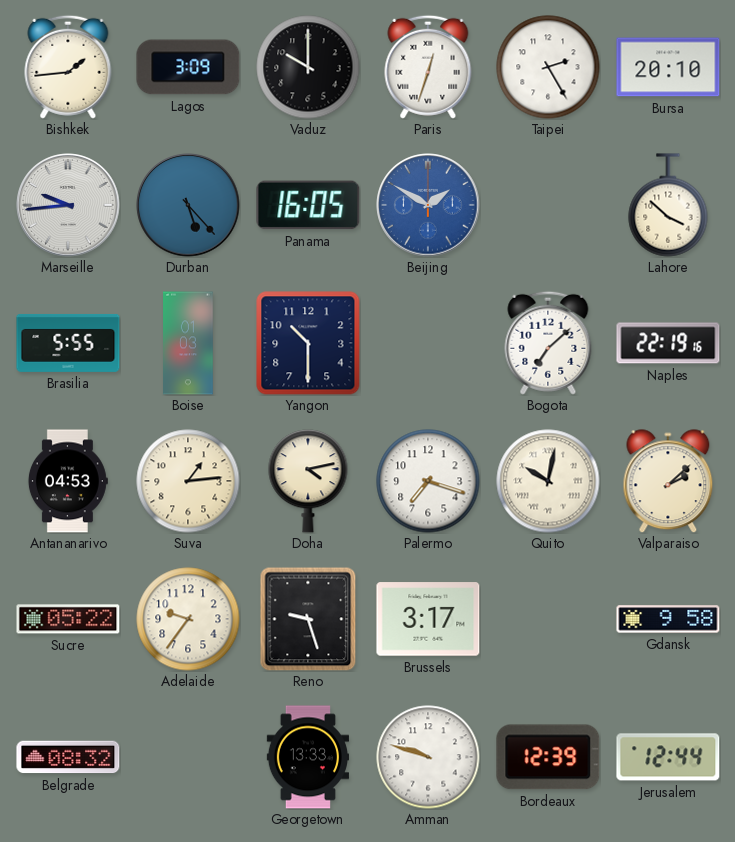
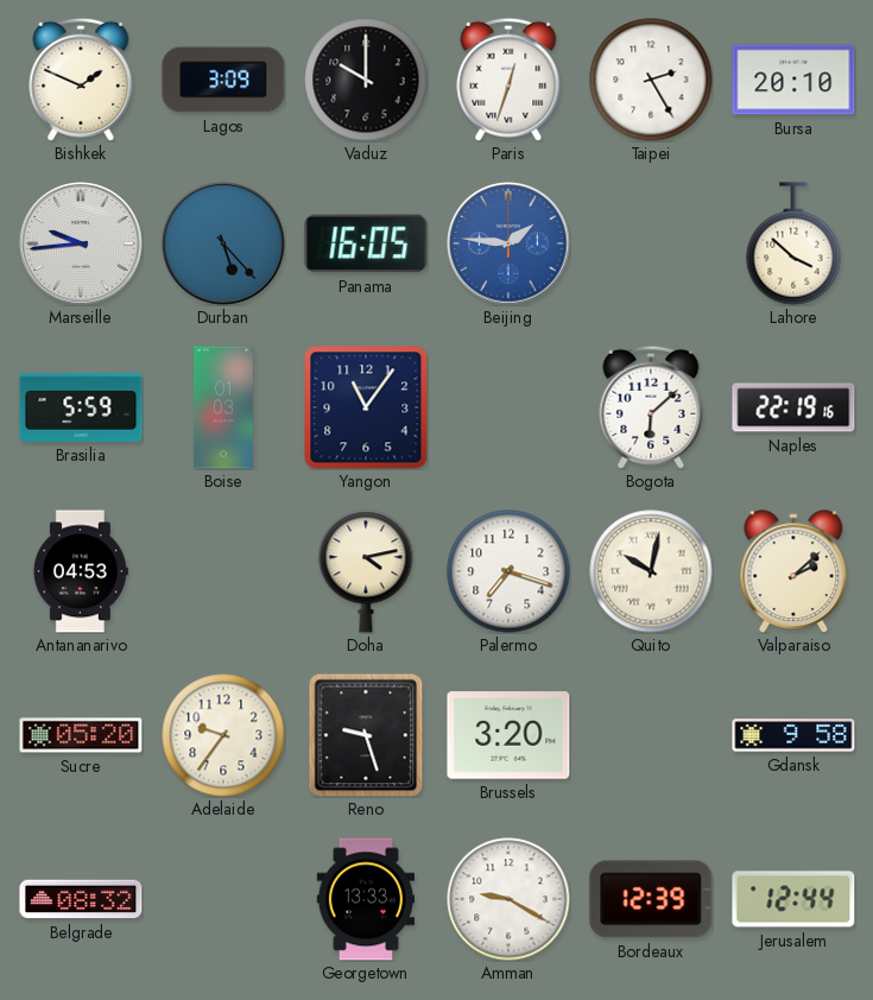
Bishkek: 1:44 -> 1:49 (81, 80)
Beijing: 1:50 -> 1:46 (508, 243)
Brasilia: 5:55 -> 5:59 (81, 407)
Yangon: 10:30 -> 11:06 (366, 407)
Bogota: 7:08 -> 6:08 (651, 407)
Suva: 1:14 -> none (188, 481)
Sucre: 05:22 -> 05:20 (81, 735)
Brussels: 3:17 -> 3:20 (508, 735)
Amman: 9:48 -> 9:20 (508, 899)
